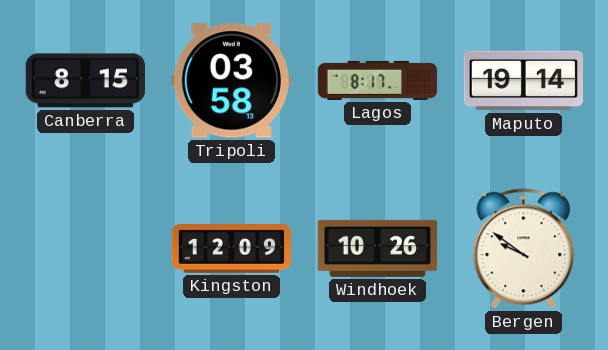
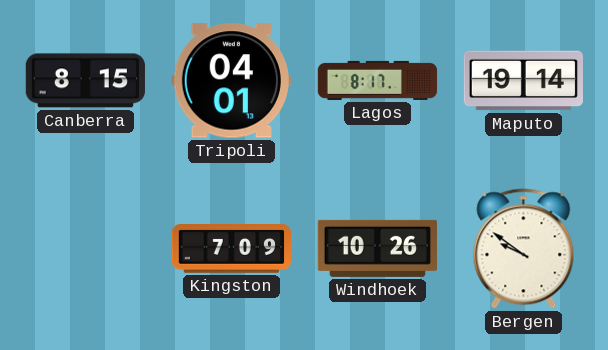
Tripoli: 03:58 -> 04:01 (231, 81)
Kingston: 12:09 -> 7:09 (231, 249)
